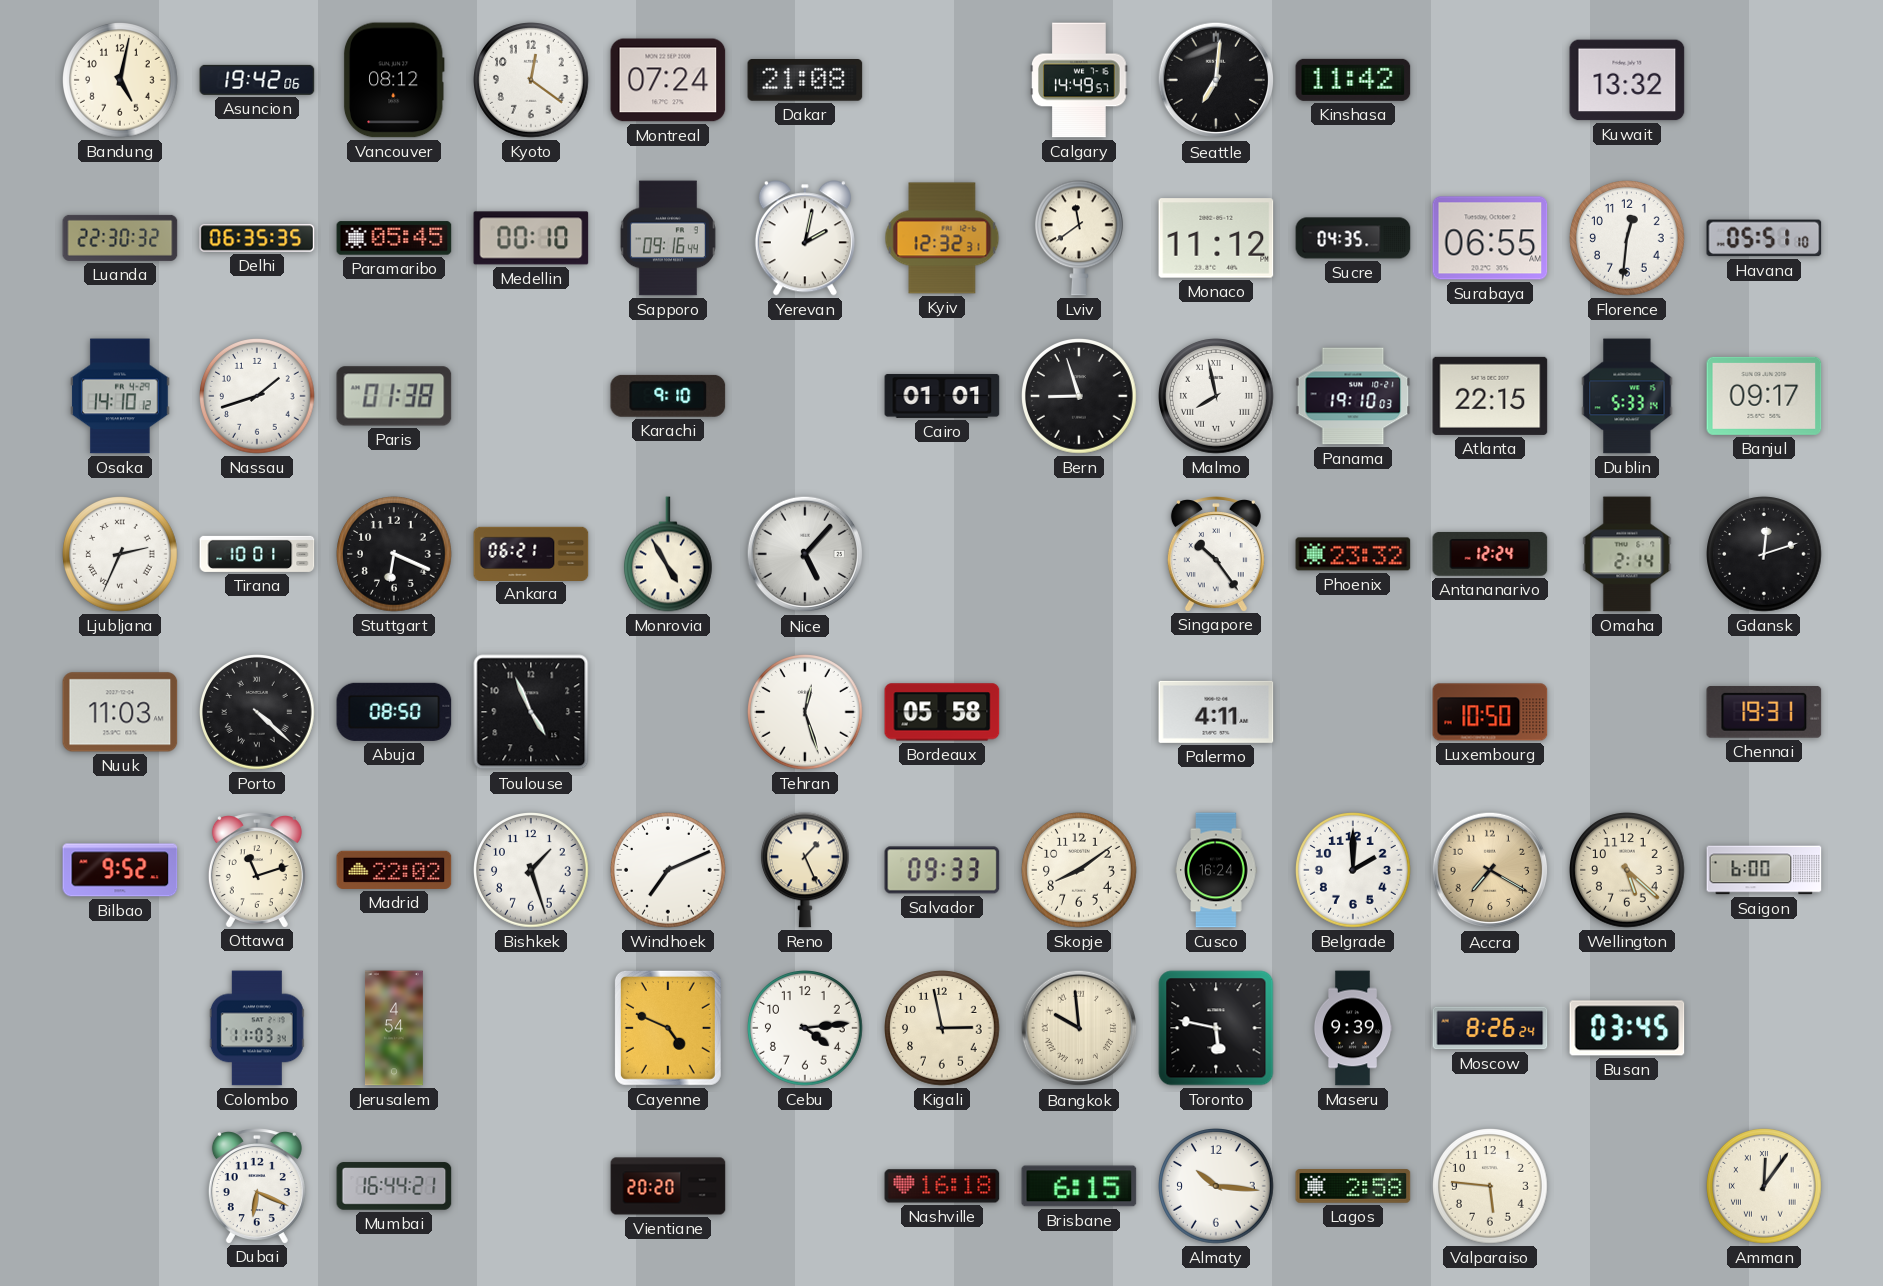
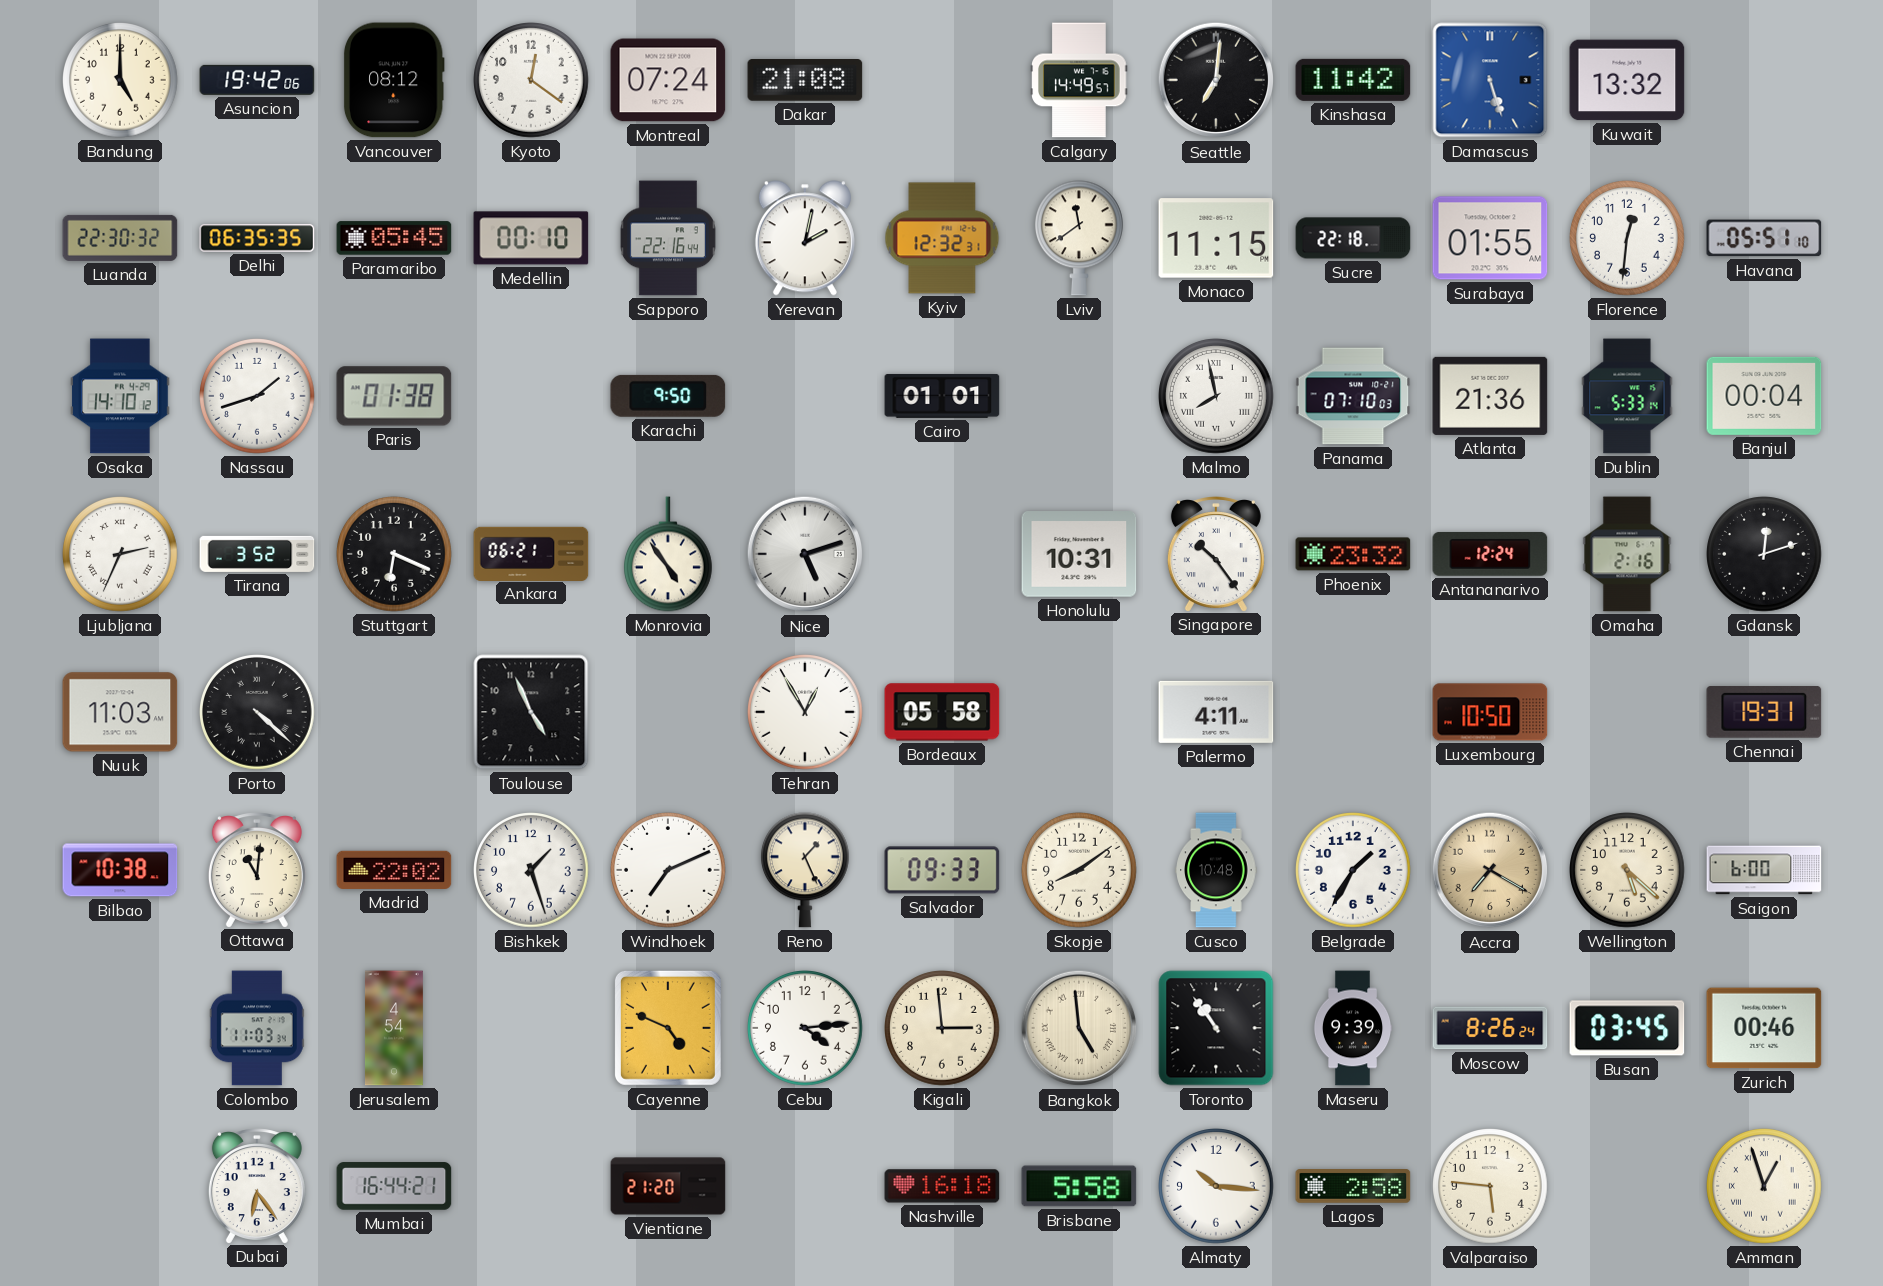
Bandung: 5:02 -> 5:00 (121, 81)
Damascus: none -> 5:27 (1490, 80)
Sapporo: 09:16 -> 22:16 (668, 238)
Monaco: 11:12 -> 11:15 (1216, 238)
Sucre: 04:35 -> 22:18 (1353, 238)
Surabaya: 06:55 -> 01:55 (1490, 238)
Karachi: 9:10 -> 9:50 (668, 396)
Bern: 8:57 -> none (1080, 397)
Panama: 19:10 -> 07:10 (1353, 396)
Atlanta: 22:15 -> 21:36 (1490, 396)
Banjul: 09:17 -> 00:04 (1764, 396)
Tirana: 10:01 -> 3:52 (257, 554)
Monrovia: 4:55 -> 4:54 (668, 554)
Nice: 5:07 -> 5:12 (805, 554)
Honolulu: none -> 10:31 (1079, 554)
Omaha: 2:14 -> 2:16 (1627, 554)
Abuja: 08:50 -> none (394, 712)
Tehran: 12:27 -> 12:55 (806, 713)
Bilbao: 9:52 -> 10:38 (120, 870)
Ottawa: 11:12 -> 11:01 (257, 870)
Cusco: 16:24 -> 10:48 (1216, 870)
Belgrade: 2:00 -> 1:35 (1354, 871)
Kigali: 2:58 -> 2:59 (943, 1029)
Bangkok: 9:59 -> 4:59 (1079, 1028)
Toronto: 5:47 -> 10:54 (1216, 1028)
Zurich: none -> 00:46 (1764, 1028)
Dubai: 6:19 -> 6:24 (257, 1186)
Vientiane: 20:20 -> 21:20 (668, 1186)
Brisbane: 6:15 -> 5:58 (1079, 1186)
Amman: 12:06 -> 12:57 (1765, 1187)
